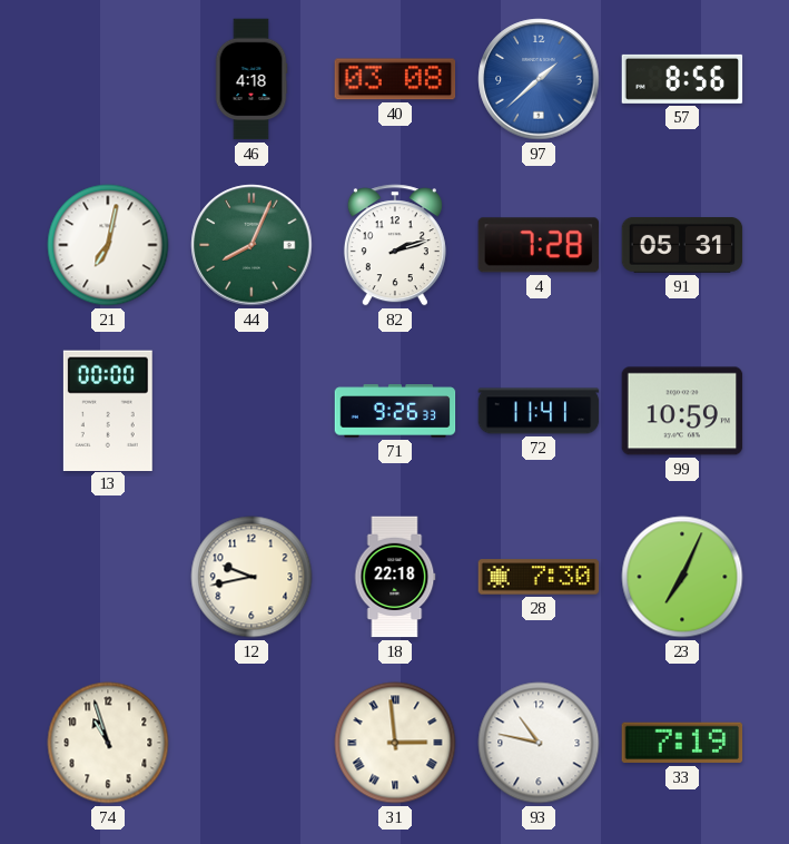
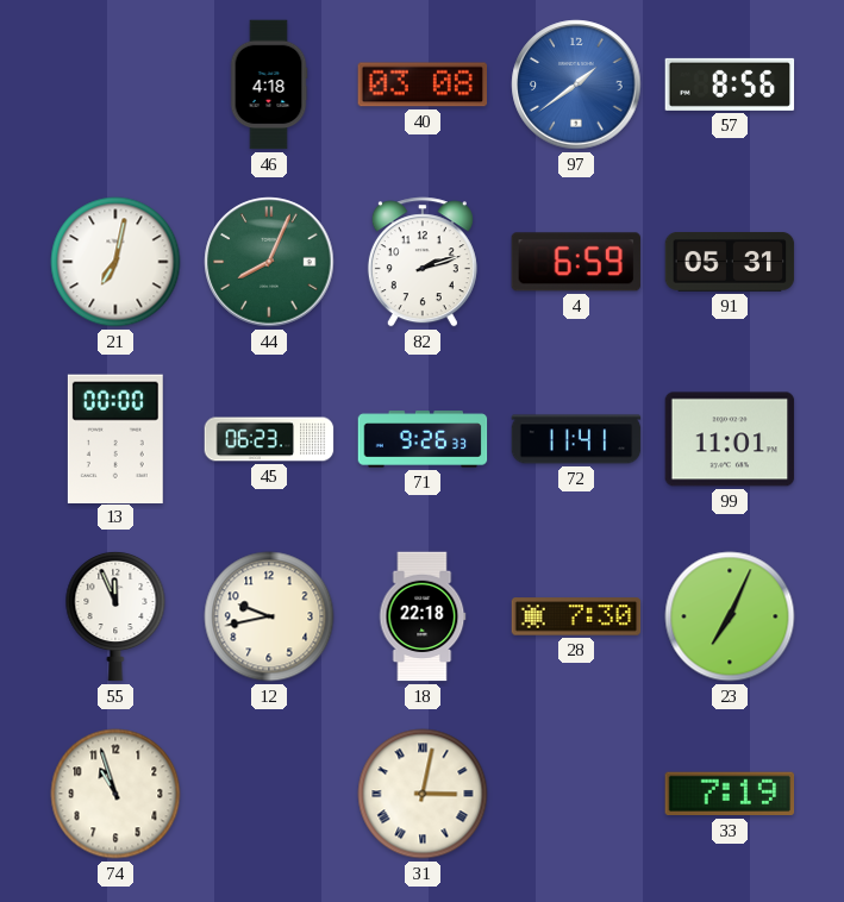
97: 1:38 -> 1:39 (576, 84)
4: 7:28 -> 6:59 (575, 262)
45: none -> 06:23 (269, 439)
99: 10:59 -> 11:01 (730, 439)
55: none -> 11:56 (115, 616)
31: 2:59 -> 3:02 (423, 794)
93: 10:47 -> none (539, 743)
